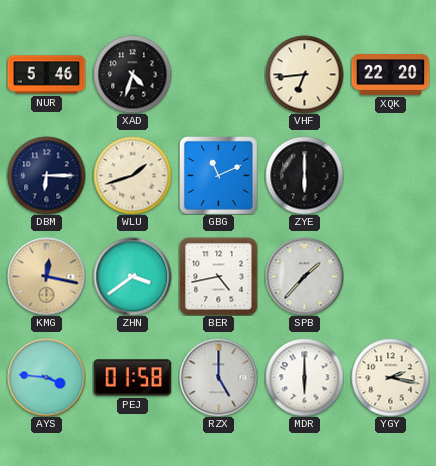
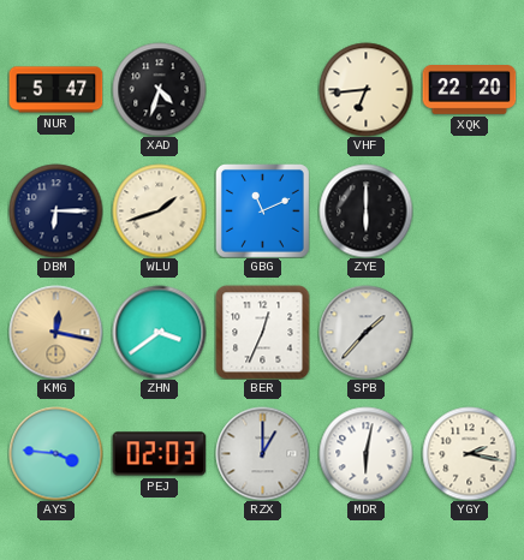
NUR: 5:46 -> 5:47 (55, 90)
BER: 4:43 -> 12:34 (262, 332)
PEJ: 01:58 -> 02:03 (159, 454)
RZX: 5:00 -> 1:00 (262, 453)
MDR: 6:00 -> 6:02 (365, 453)
